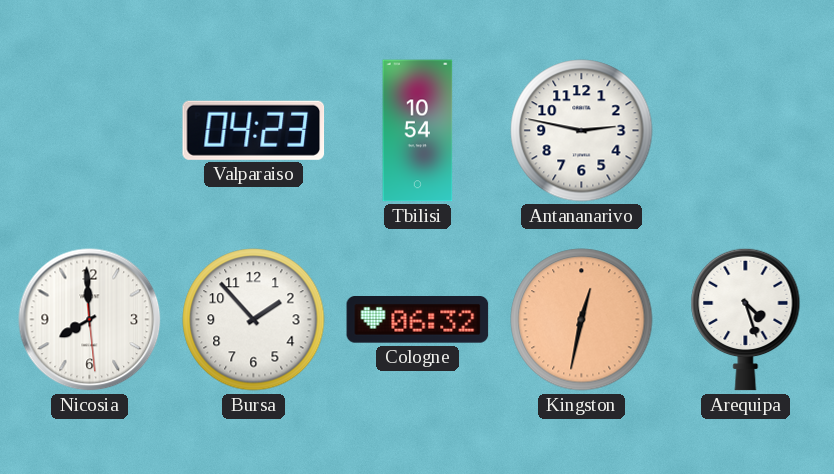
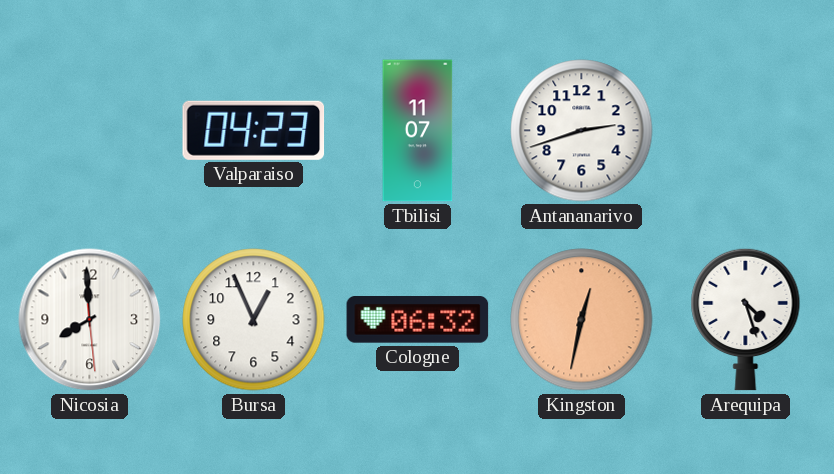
Tbilisi: 10:54 -> 11:07 (418, 131)
Antananarivo: 2:47 -> 2:42 (582, 131)
Bursa: 1:53 -> 12:56 (254, 320)
